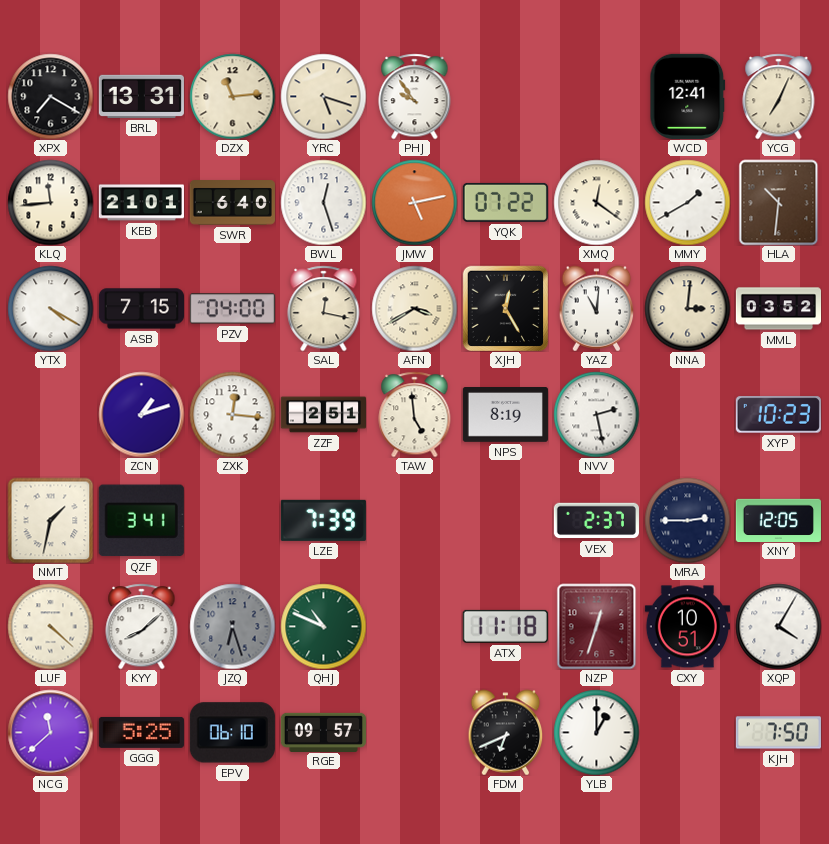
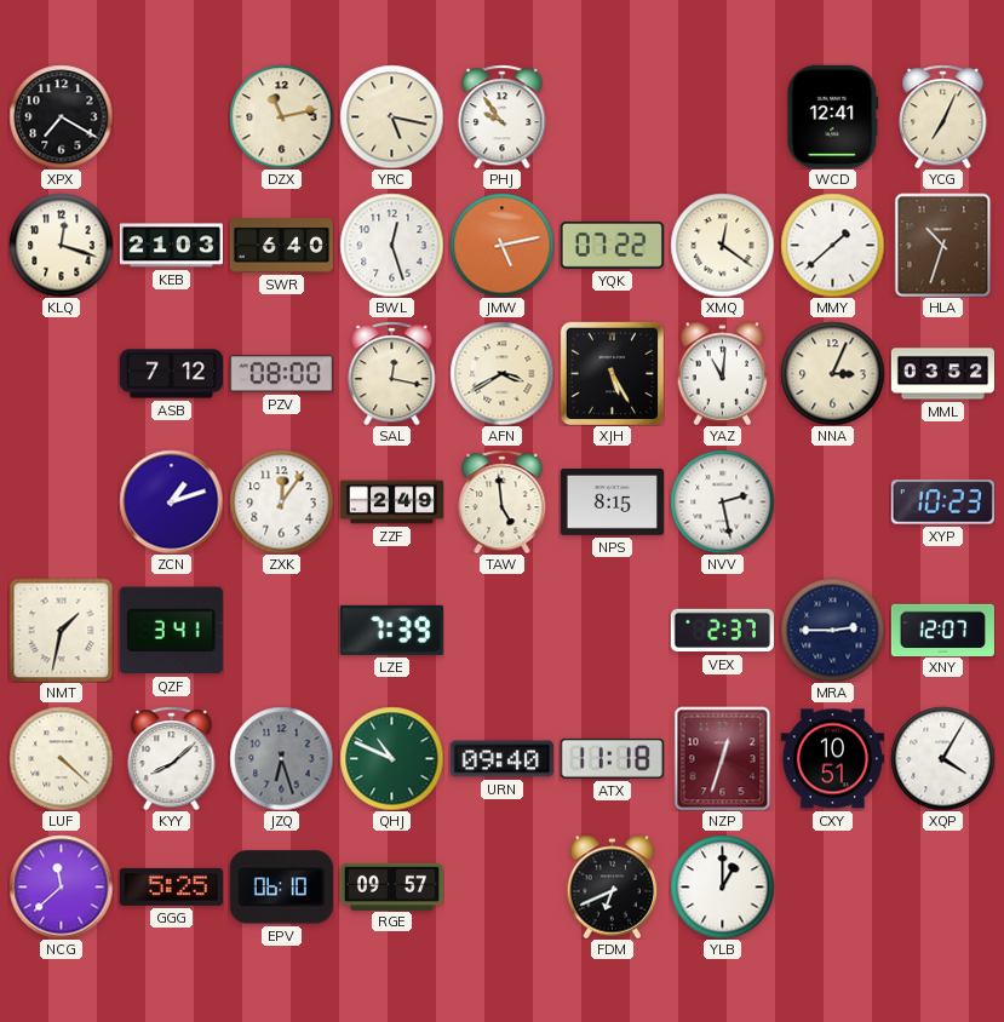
BRL: 13:31 -> none (141, 96)
DZX: 11:14 -> 11:13 (281, 116)
YRC: 5:18 -> 5:17 (391, 116)
KLQ: 11:44 -> 12:18 (61, 245)
KEB: 21:01 -> 21:03 (171, 246)
MMY: 1:40 -> 1:38 (832, 245)
HLA: 10:31 -> 10:33 (943, 245)
YTX: 4:20 -> none (50, 308)
ASB: 7:15 -> 7:12 (171, 374)
PZV: 04:00 -> 08:00 (281, 374)
XJH: 12:25 -> 5:25 (612, 373)
NNA: 3:01 -> 3:04 (832, 373)
ZXK: 12:16 -> 12:06 (281, 501)
ZZF: 2:51 -> 2:49 (391, 503)
NPS: 8:19 -> 8:15 (612, 503)
XNY: 12:05 -> 12:07 (942, 630)
URN: none -> 09:40 (501, 759)
KJH: 7:50 -> none (778, 733)
